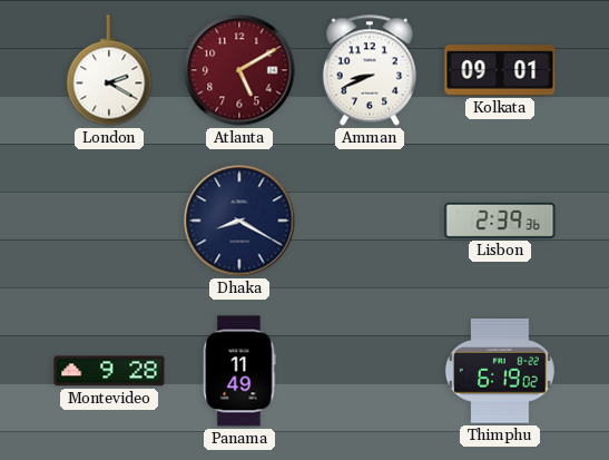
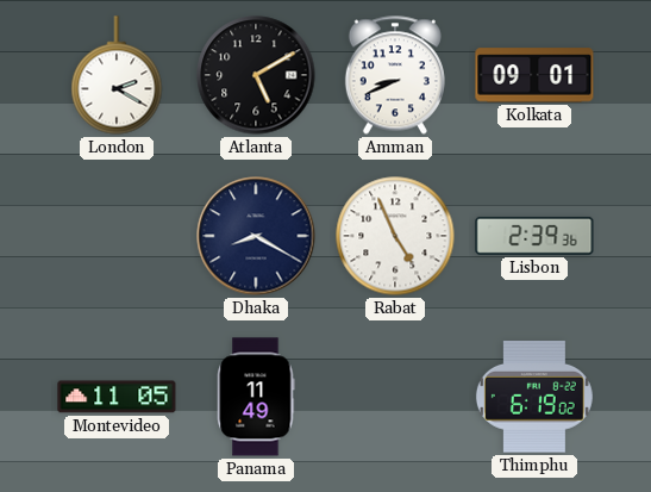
Atlanta dial: burgundy -> black (256, 75)
Rabat: none -> 4:56 (395, 236)
Montevideo: 9:28 -> 11:05 (117, 397)
